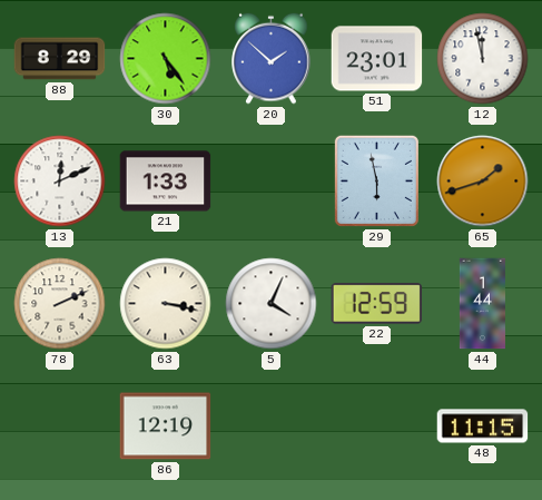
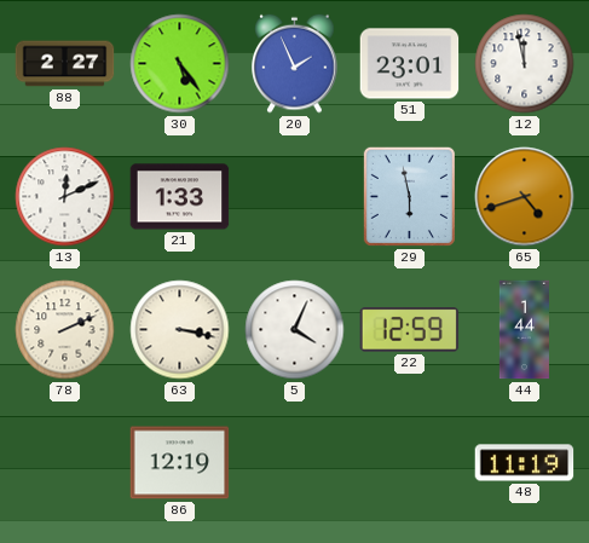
88: 8:29 -> 2:27 (65, 64)
20: 1:52 -> 1:56 (295, 63)
65: 1:42 -> 4:42 (525, 197)
48: 11:15 -> 11:19 (525, 463)
